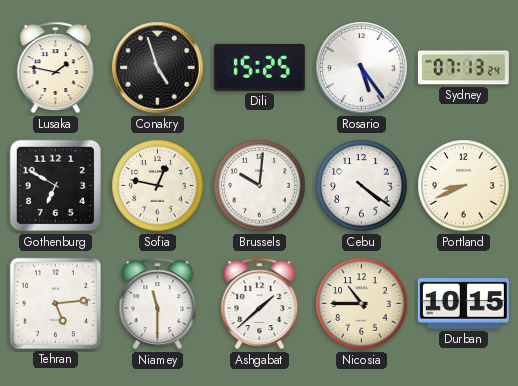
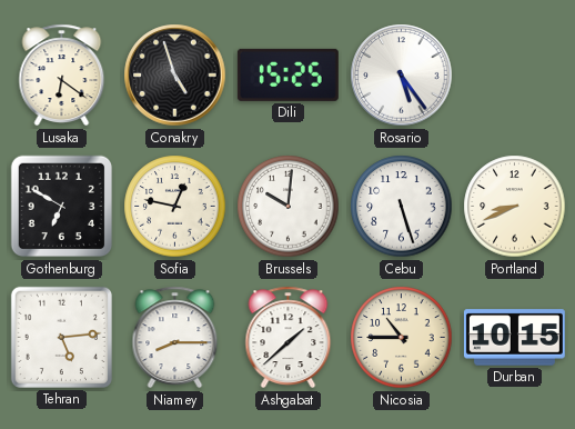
Lusaka: 1:47 -> 6:21 (62, 76)
Sydney: 07:13 -> none (463, 68)
Cebu: 4:21 -> 5:27 (402, 207)
Niamey: 11:30 -> 8:15 (175, 338)
